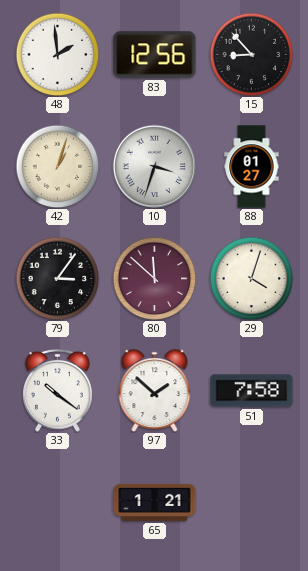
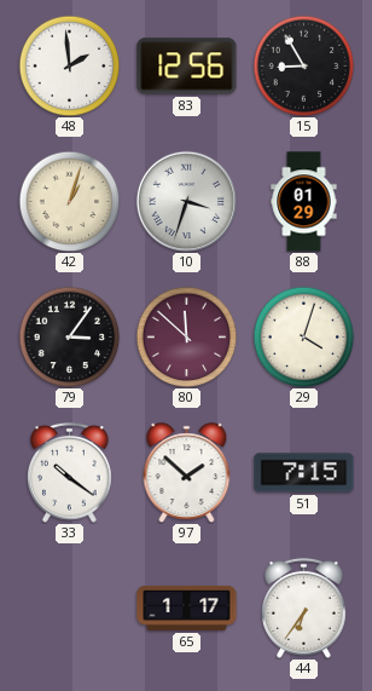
15: 8:53 -> 8:55 (303, 65)
88: 01:27 -> 01:29 (304, 202)
51: 7:58 -> 7:15 (304, 473)
65: 1:21 -> 1:17 (187, 607)
44: none -> 6:36 (304, 607)
